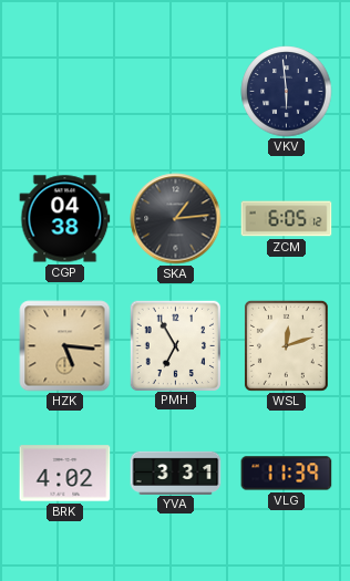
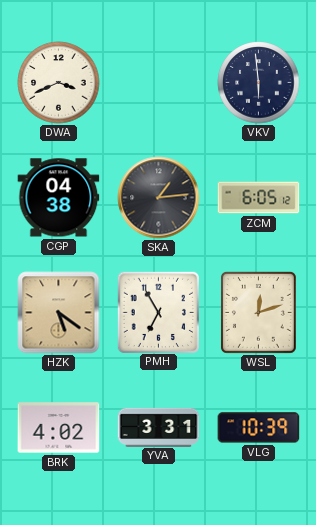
DWA: none -> 3:41 (59, 83)
HZK: 5:16 -> 5:21 (59, 313)
VLG: 11:39 -> 10:39 (259, 428)
